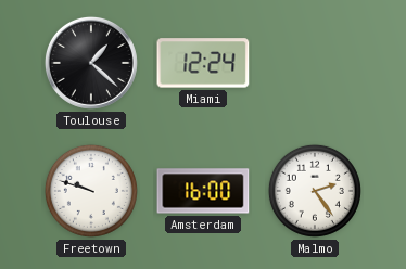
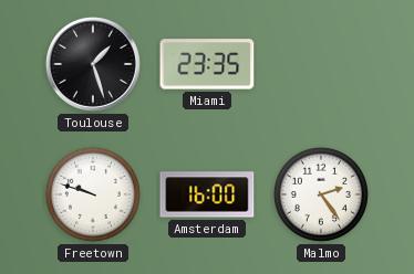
Toulouse: 1:22 -> 1:27 (93, 64)
Miami: 12:24 -> 23:35 (207, 64)
